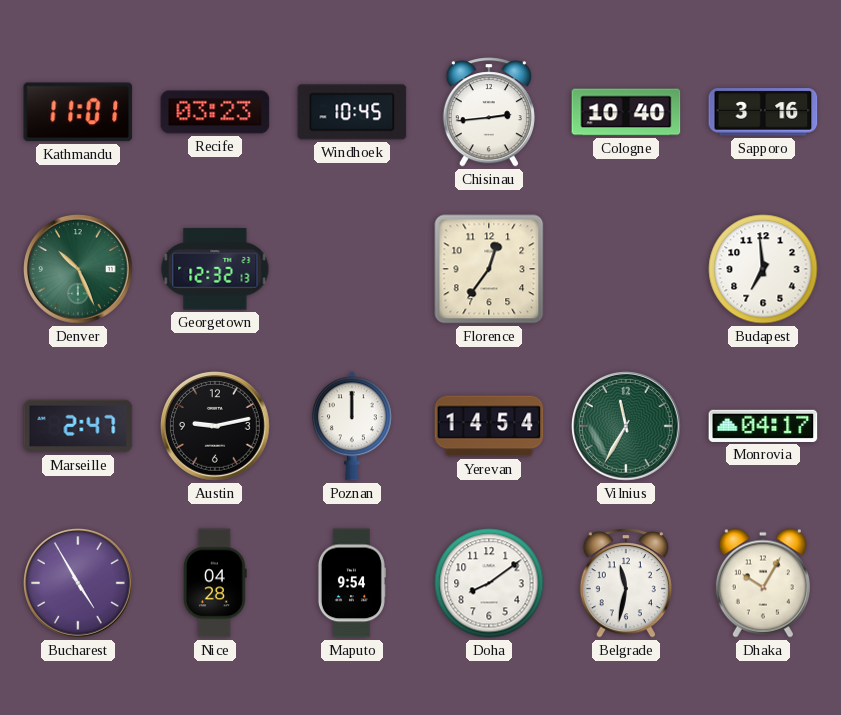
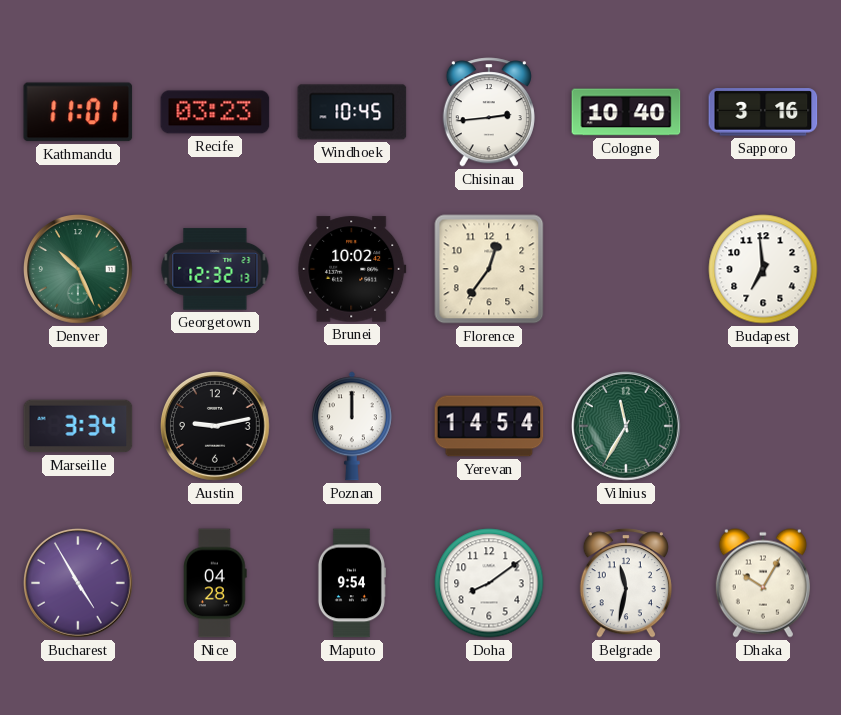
Brunei: none -> 10:02 (352, 269)
Marseille: 2:47 -> 3:34 (78, 426)
Monrovia: 04:17 -> none (763, 426)
